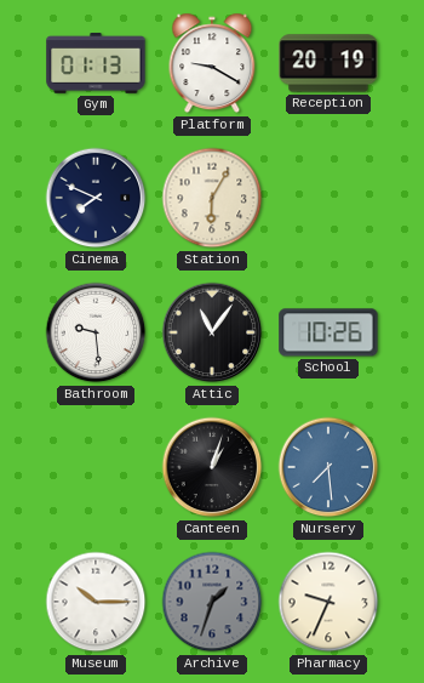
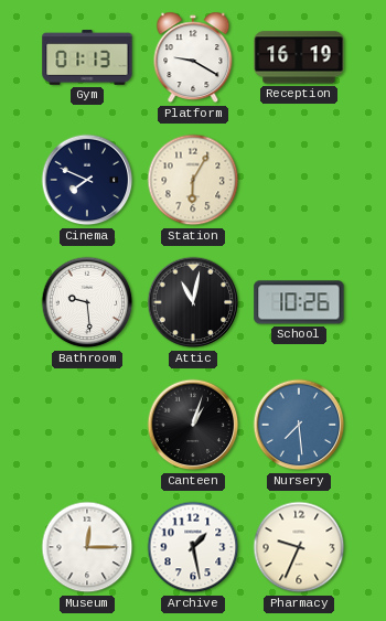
Reception: 20:19 -> 16:19 (299, 57)
Attic: 11:06 -> 11:02 (193, 302)
Museum: 10:15 -> 12:15 (87, 547)
Archive: 1:33 -> 1:28 (193, 547)
Archive dial: grey -> white (193, 547)
